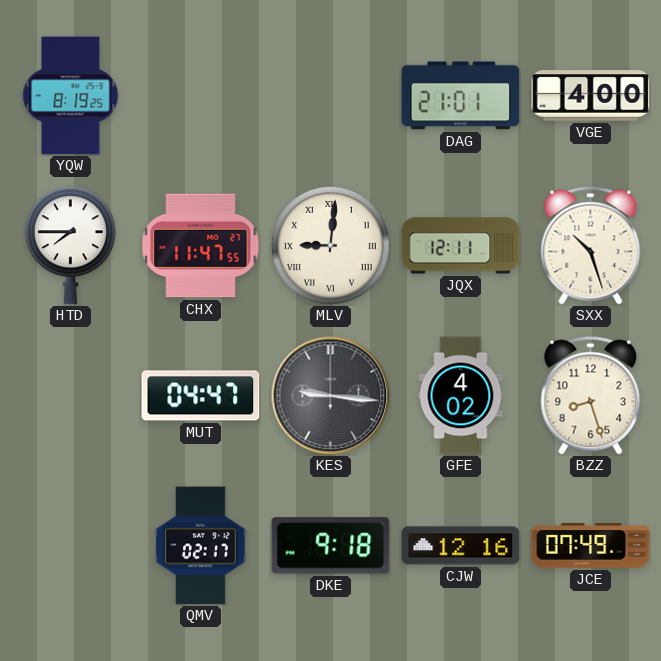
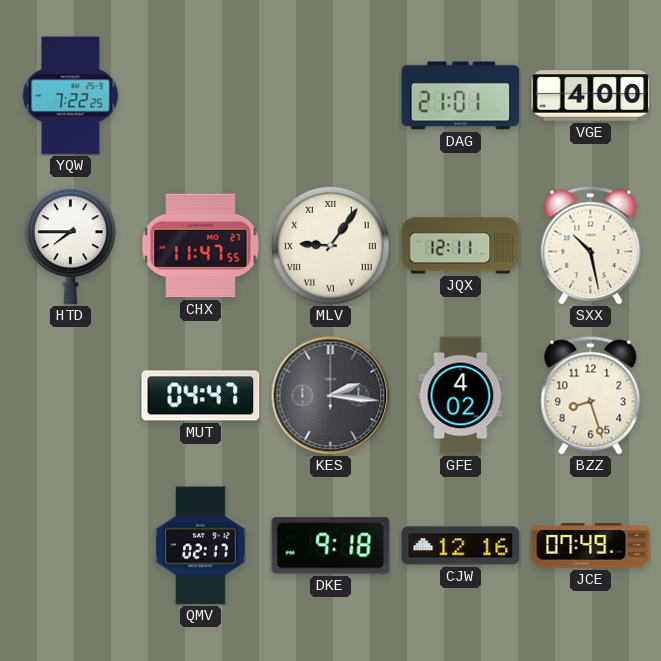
YQW: 8:19 -> 7:22 (71, 96)
MLV: 9:01 -> 9:06 (330, 245)
SXX: 10:27 -> 10:28 (591, 246)
KES: 9:16 -> 2:16 (331, 396)
